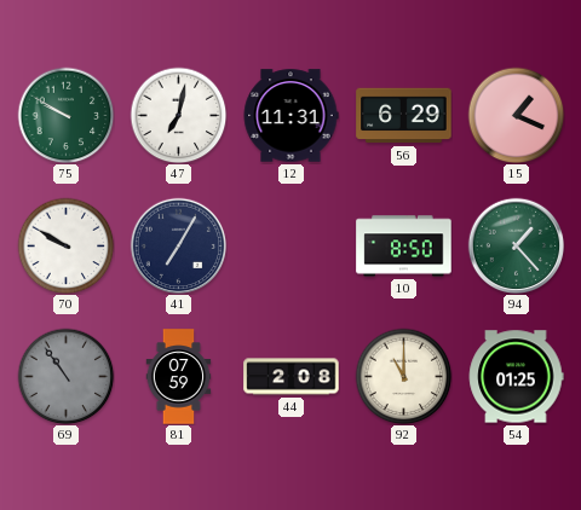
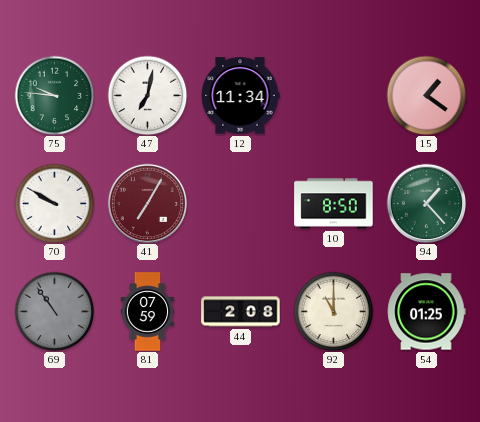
75: 9:50 -> 9:46 (54, 95)
12: 11:31 -> 11:34 (240, 96)
56: 6:29 -> none (404, 116)
15: 1:19 -> 1:21 (426, 95)
41 dial: navy -> burgundy (147, 203)
